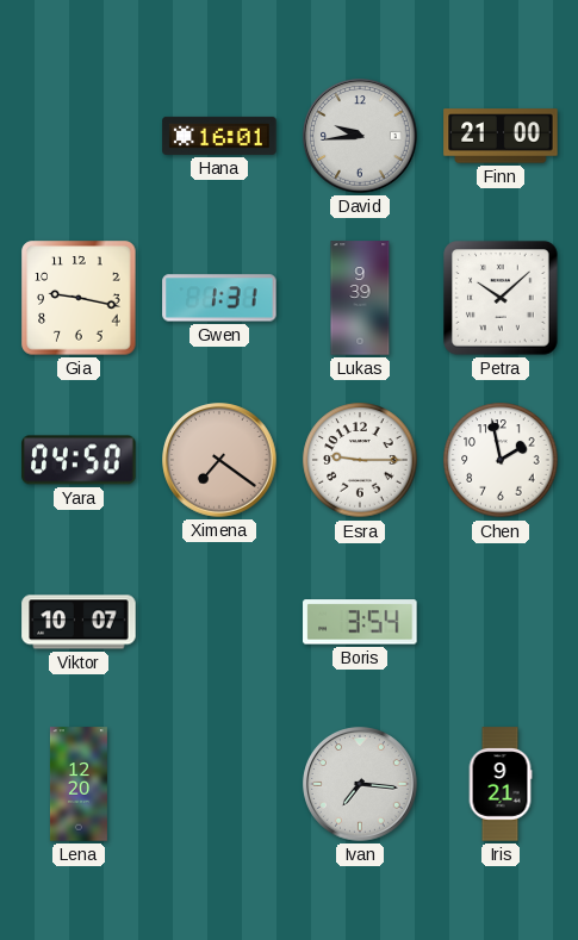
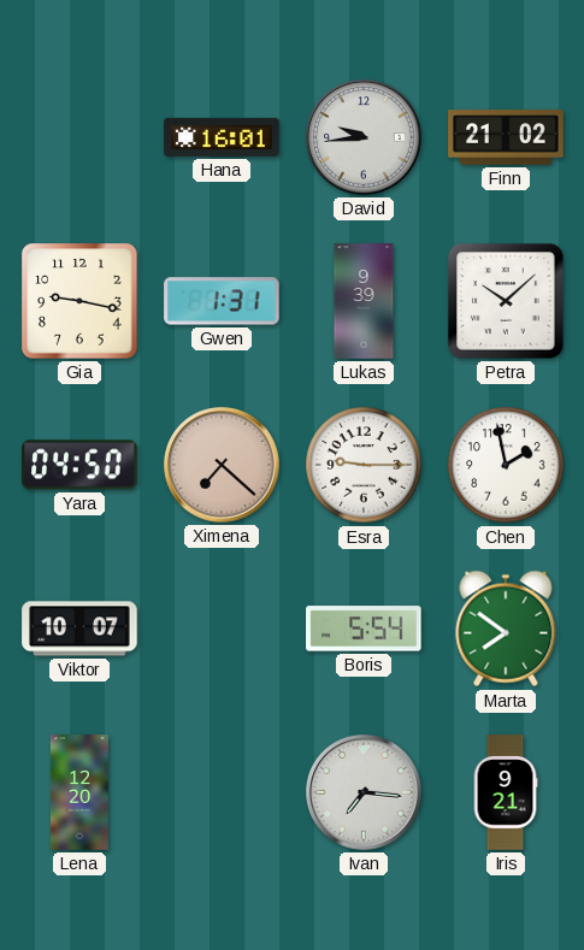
Finn: 21:00 -> 21:02 (506, 137)
Ximena: 7:21 -> 7:22 (222, 465)
Boris: 3:54 -> 5:54 (364, 629)
Marta: none -> 7:51 (506, 629)
